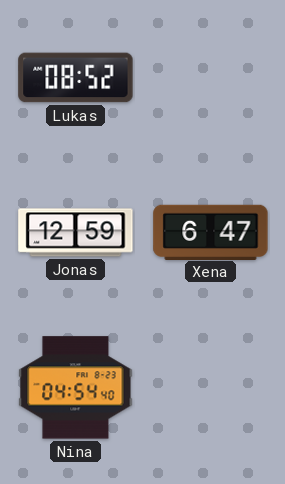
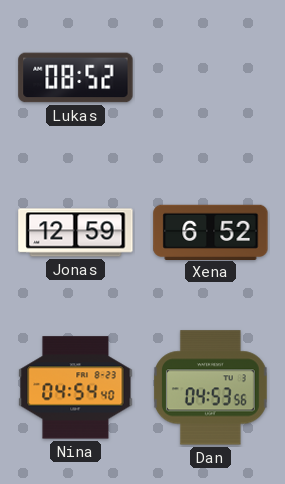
Xena: 6:47 -> 6:52 (211, 232)
Dan: none -> 04:53 (210, 388)
